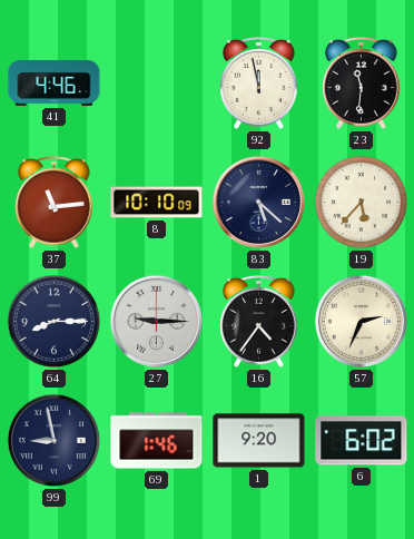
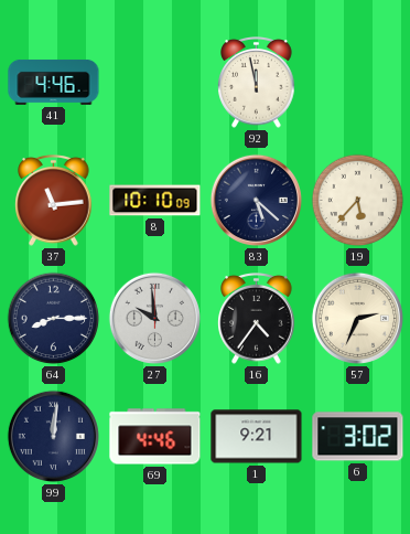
23: 11:31 -> none (362, 84)
27: 9:15 -> 9:59 (154, 318)
99: 8:58 -> 12:01 (53, 436)
69: 1:46 -> 4:46 (155, 437)
1: 9:20 -> 9:21 (257, 437)
6: 6:02 -> 3:02 (358, 437)
